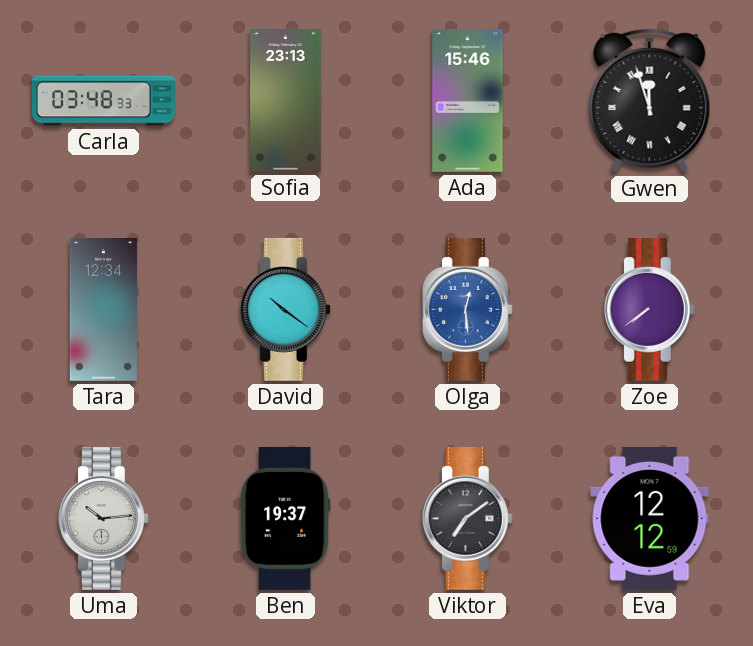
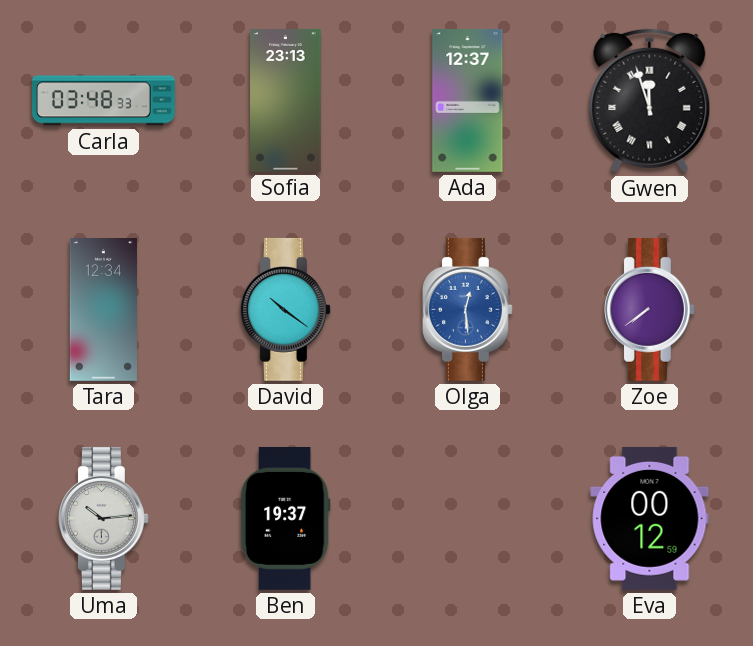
Ada: 15:46 -> 12:37 (468, 101)
Viktor: 7:09 -> none (467, 518)
Eva: 12:12 -> 00:12 (650, 518)
